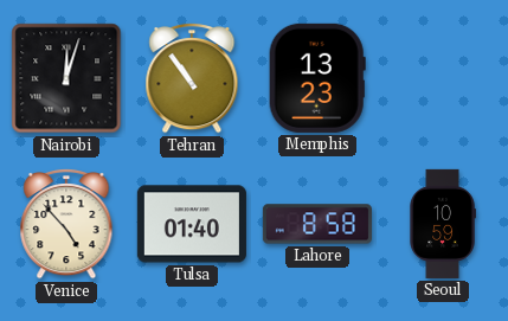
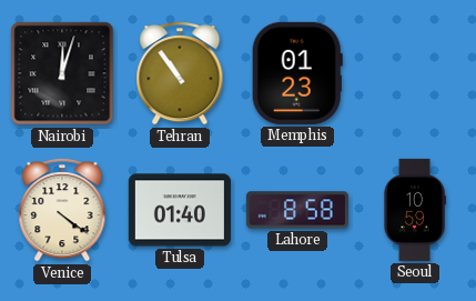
Memphis: 13:23 -> 01:23 (297, 73)
Venice: 4:53 -> 4:21 (62, 210)
